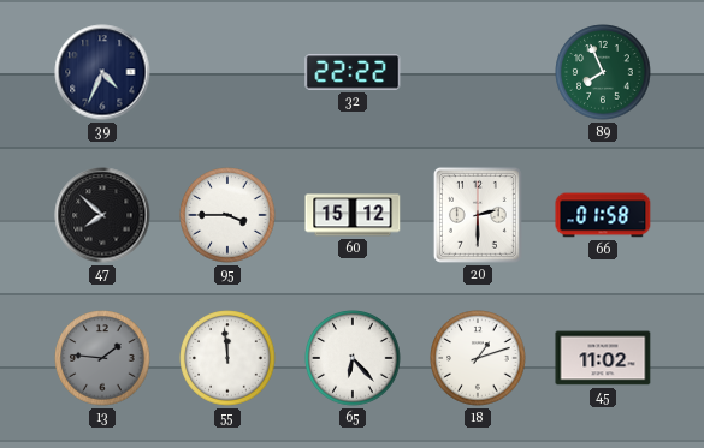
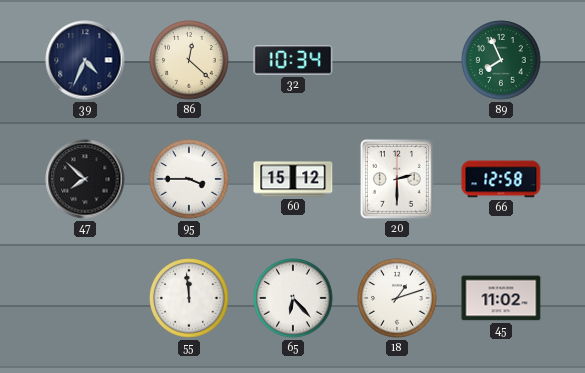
86: none -> 12:22 (189, 60)
32: 22:22 -> 10:34 (293, 60)
66: 01:58 -> 12:58 (501, 179)
13: 1:46 -> none (102, 358)
